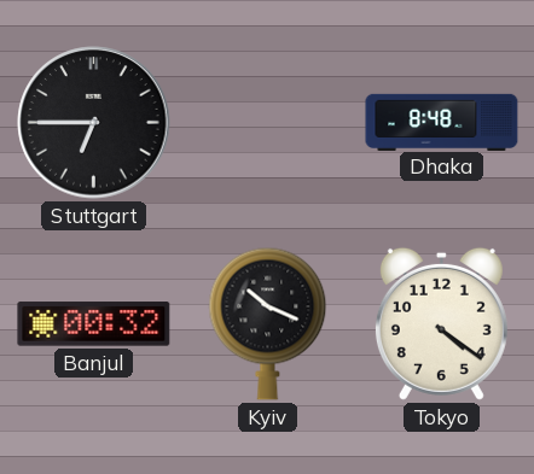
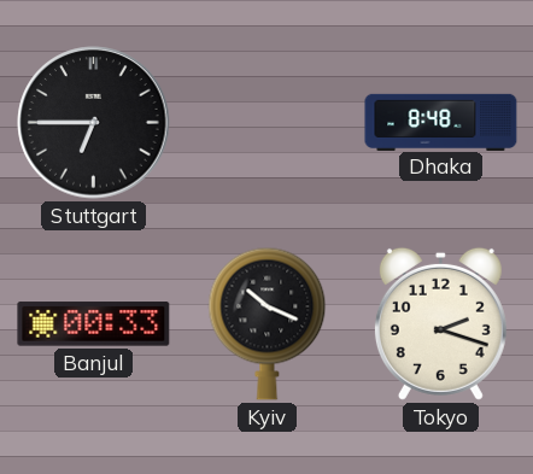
Banjul: 00:32 -> 00:33 (94, 324)
Tokyo: 4:21 -> 2:18 (440, 323)
